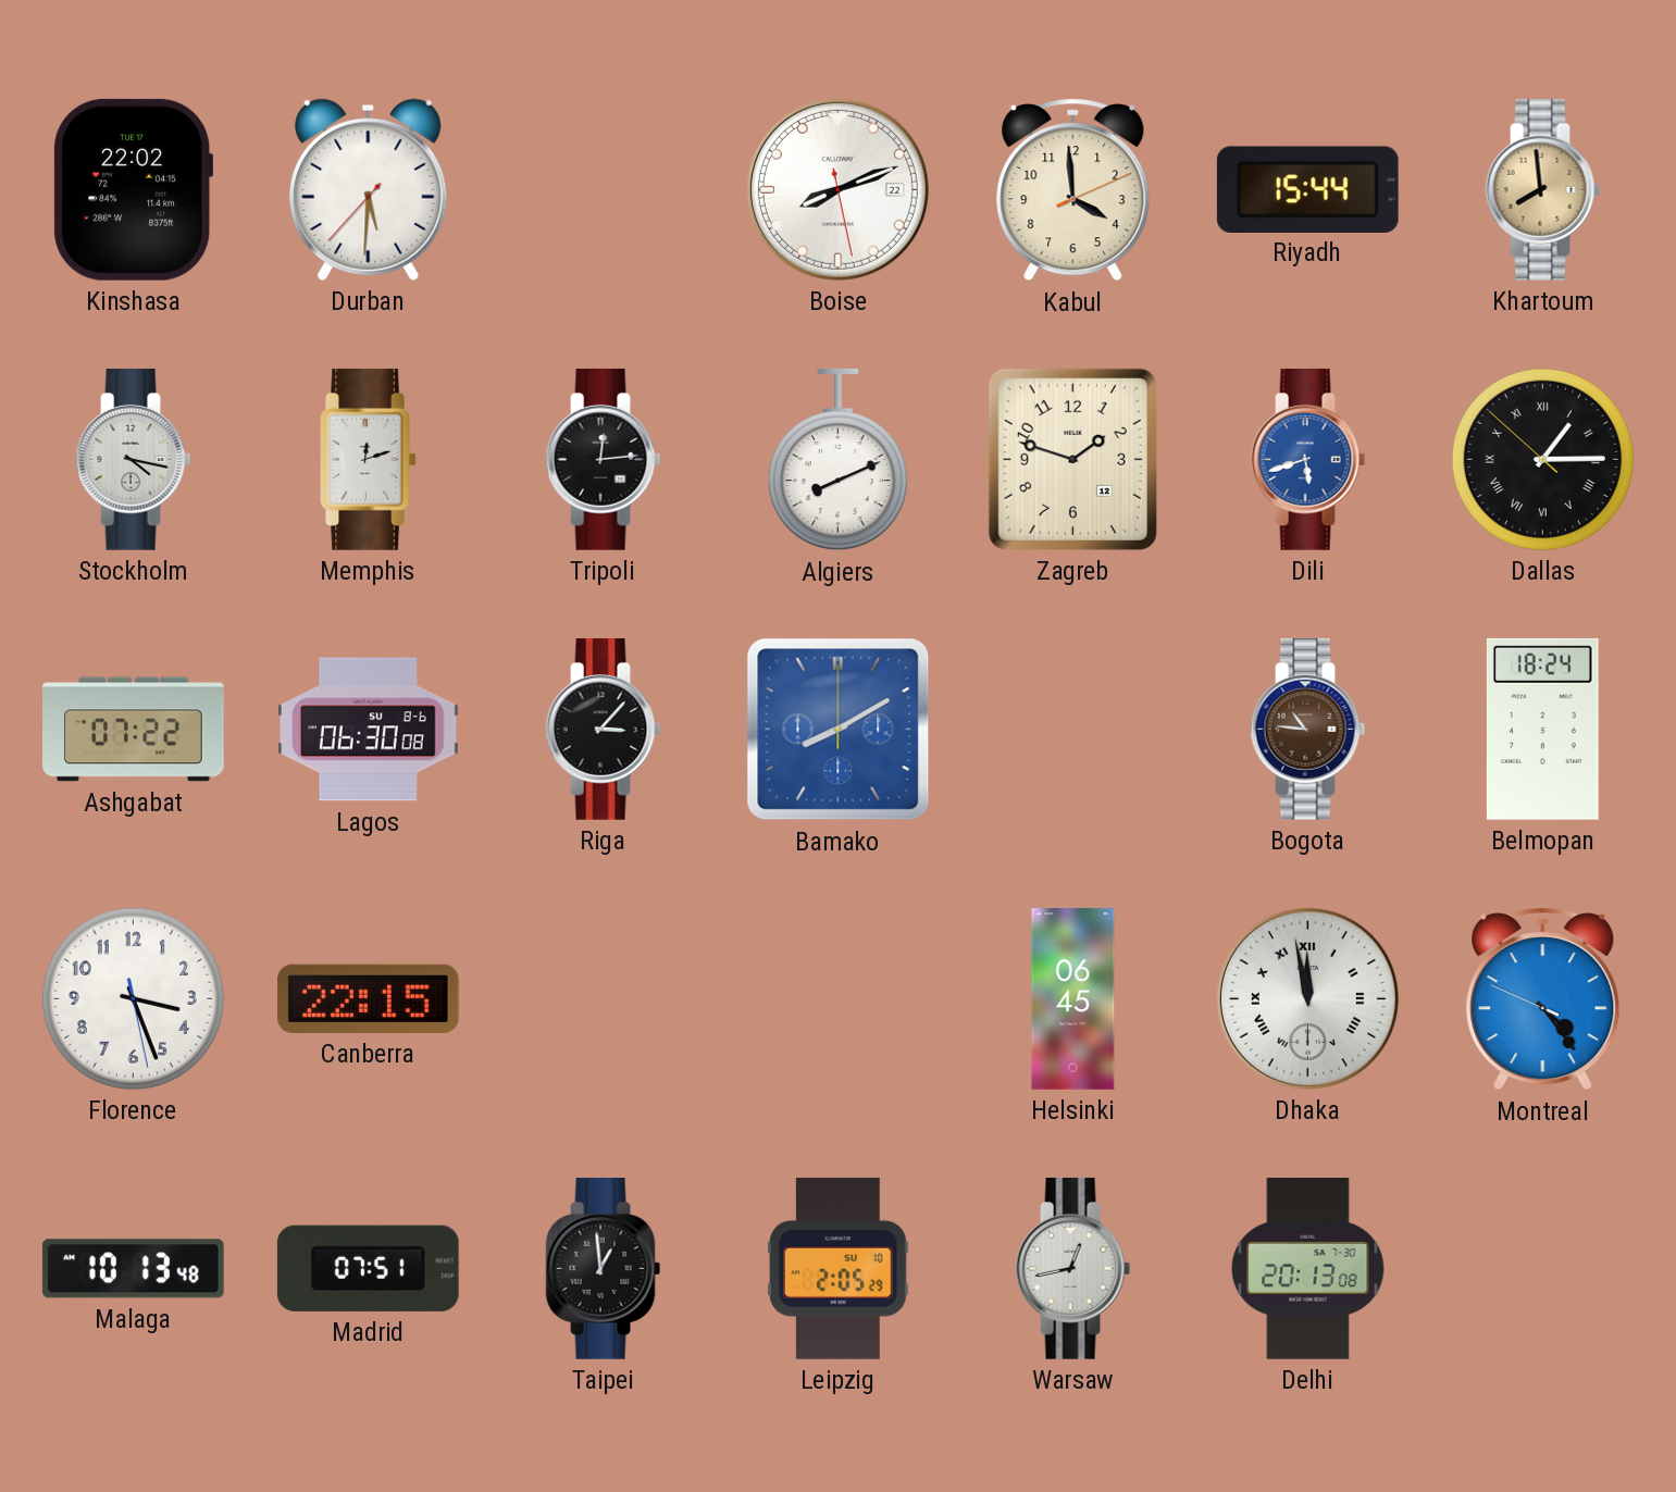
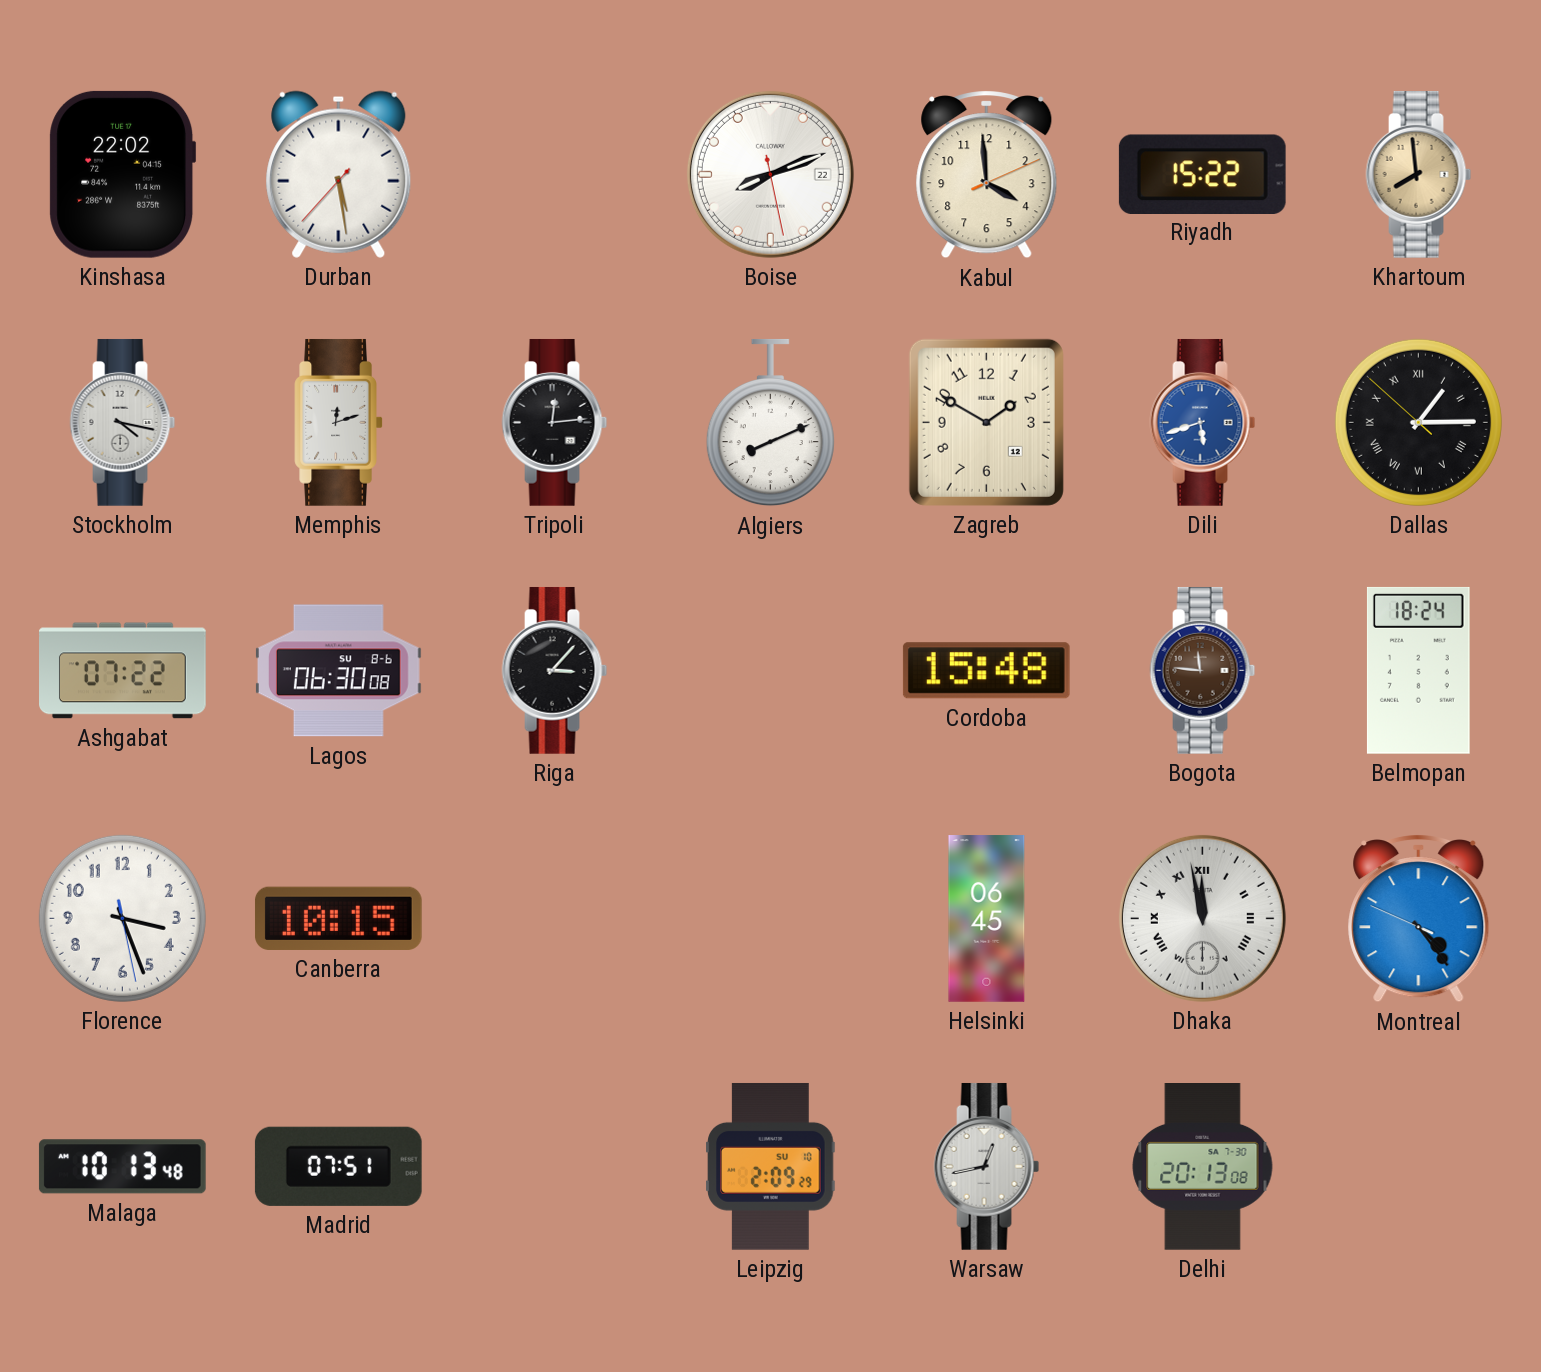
Durban: 5:30 -> 5:28 (339, 174)
Riyadh: 15:44 -> 15:22 (1202, 174)
Zagreb: 1:48 -> 1:50 (986, 422)
Bamako: 8:10 -> none (839, 730)
Cordoba: none -> 15:48 (986, 671)
Bogota: 10:46 -> 11:46 (1203, 670)
Canberra: 22:15 -> 10:15 (338, 918)
Taipei: 12:59 -> none (604, 1268)
Leipzig: 2:05 -> 2:09 (771, 1166)
